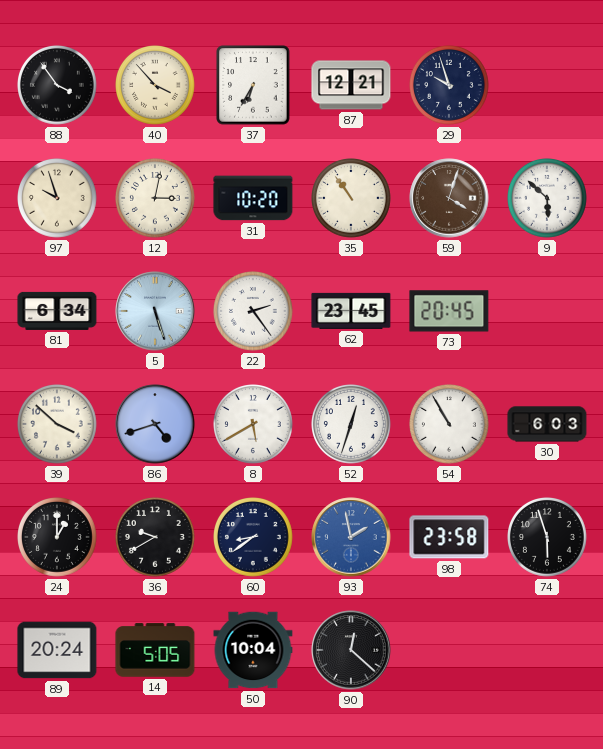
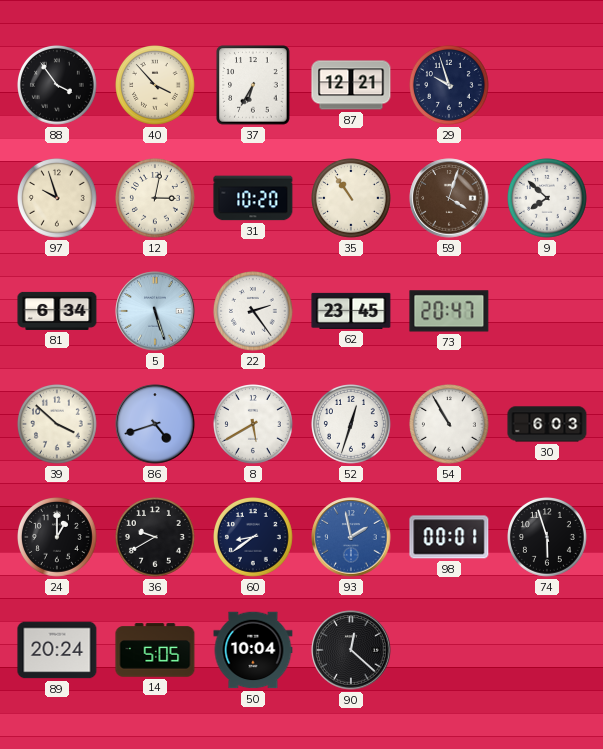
9: 5:52 -> 7:52 (548, 199)
73: 20:45 -> 20:47 (449, 311)
98: 23:58 -> 00:01 (449, 537)
